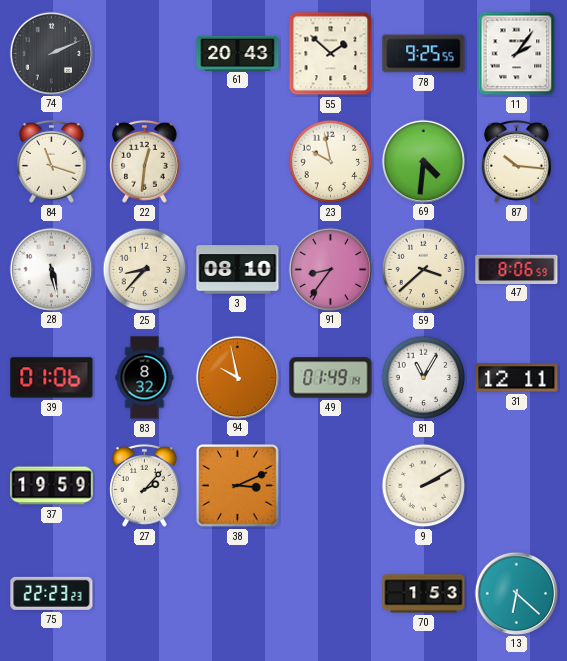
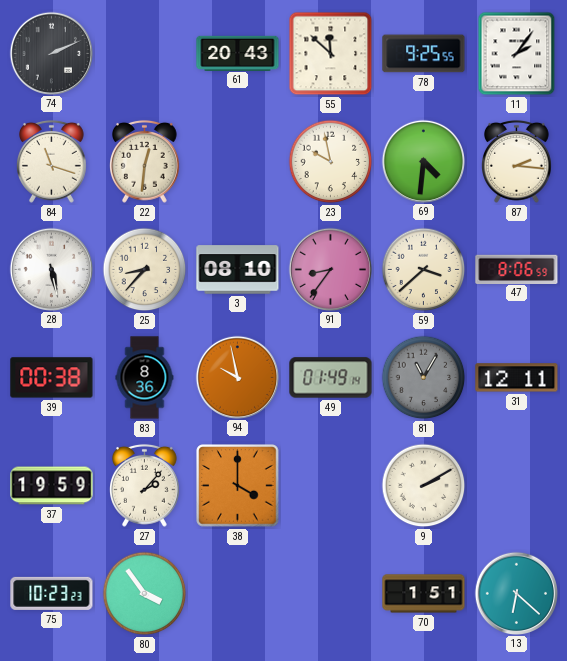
55: 1:52 -> 11:52 (331, 54)
87: 10:16 -> 2:16 (517, 161)
39: 01:06 -> 00:38 (52, 378)
83: 8:32 -> 8:36 (145, 378)
81 dial: white -> grey (424, 378)
38: 3:11 -> 4:00 (238, 486)
75: 22:23 -> 10:23 (52, 593)
80: none -> 3:54 (145, 594)
70: 1:53 -> 1:51 (424, 594)
